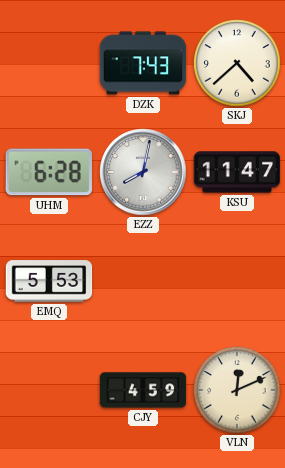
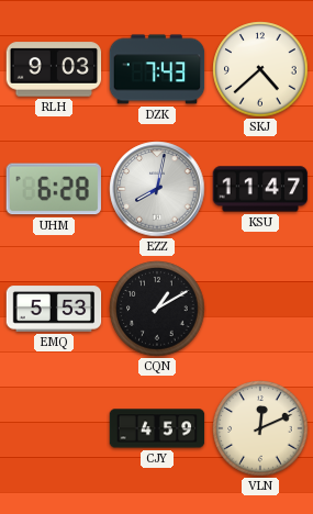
RLH: none -> 9:03 (54, 69)
CQN: none -> 1:10 (157, 309)
